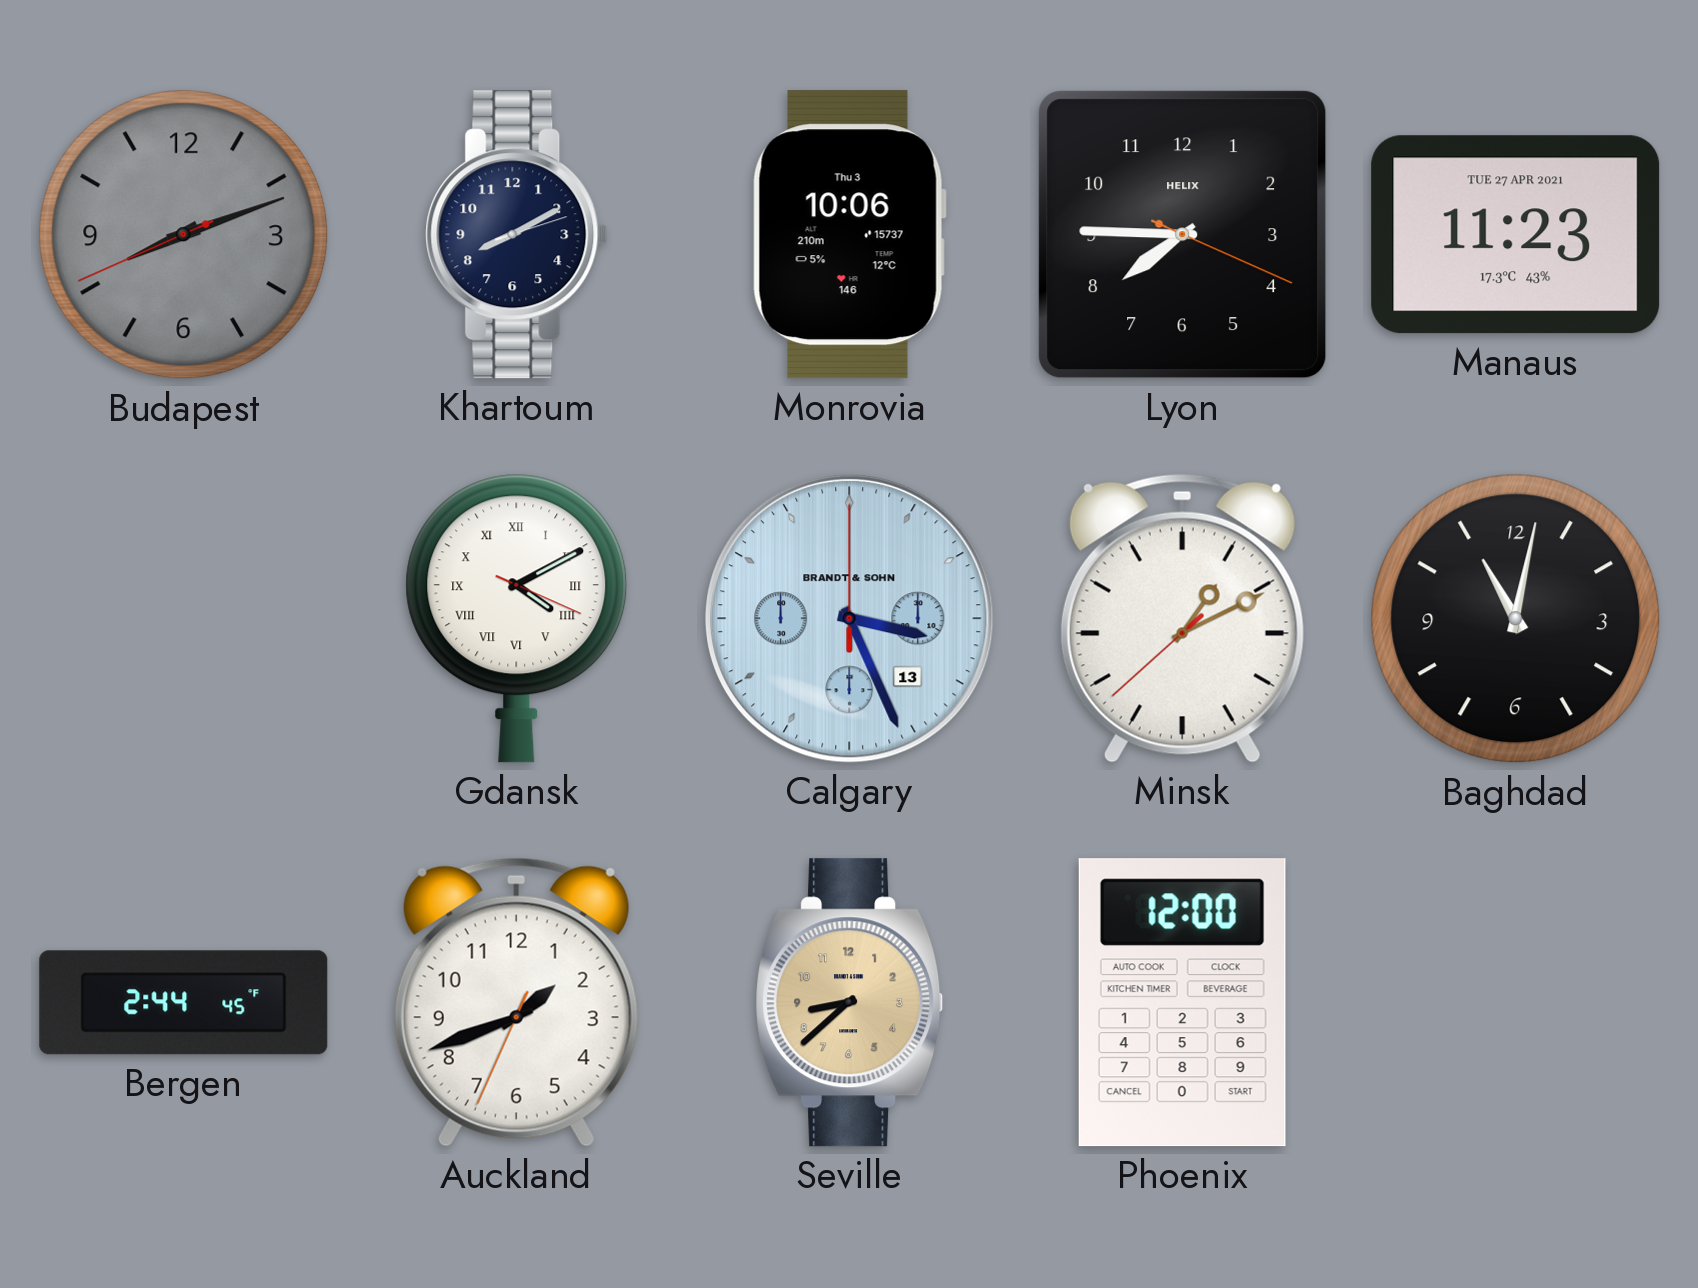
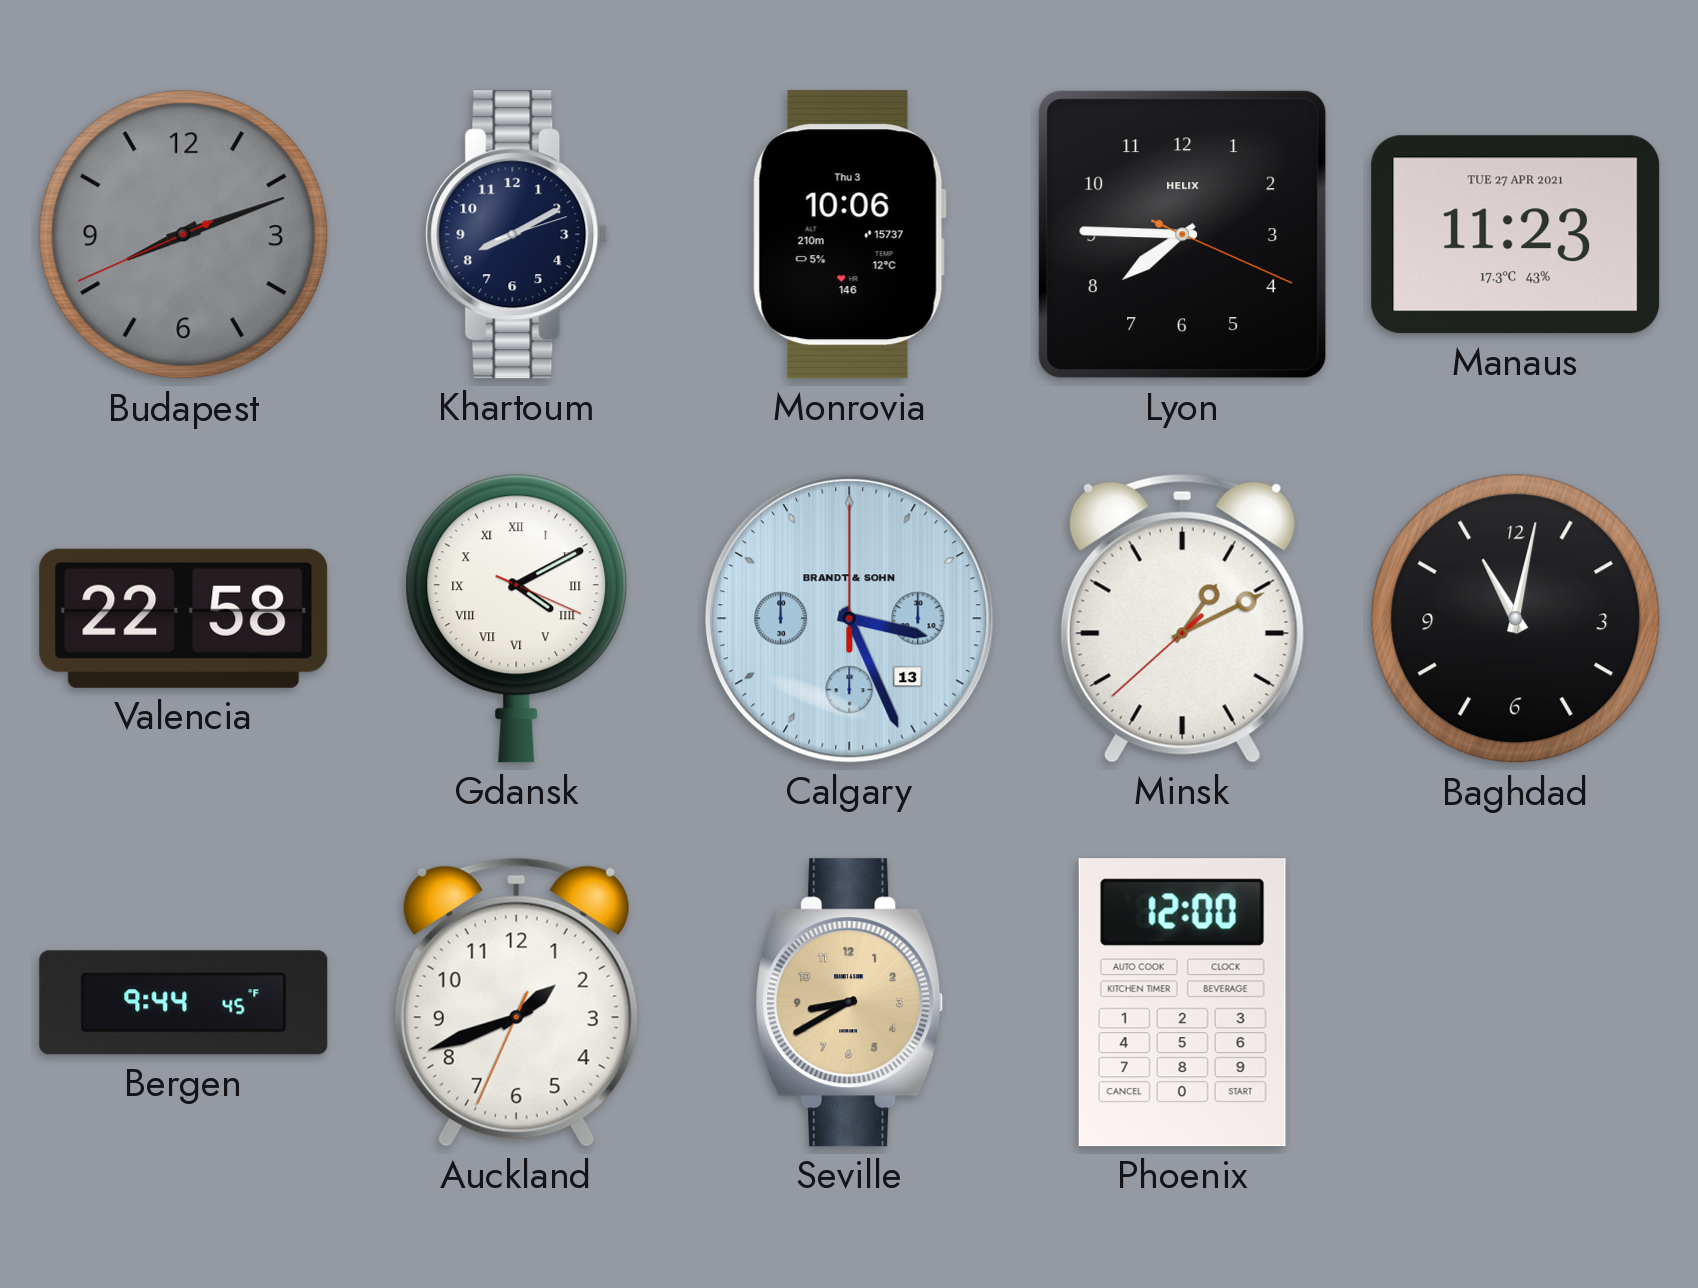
Valencia: none -> 22:58 (184, 618)
Bergen: 2:44 -> 9:44 (184, 1003)
Seville: 8:38 -> 8:40 (850, 1003)
